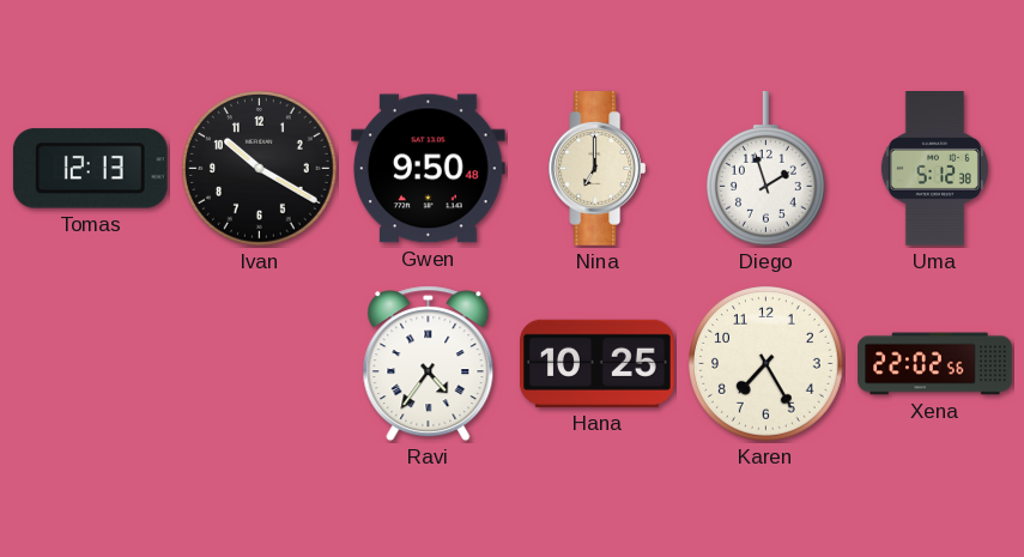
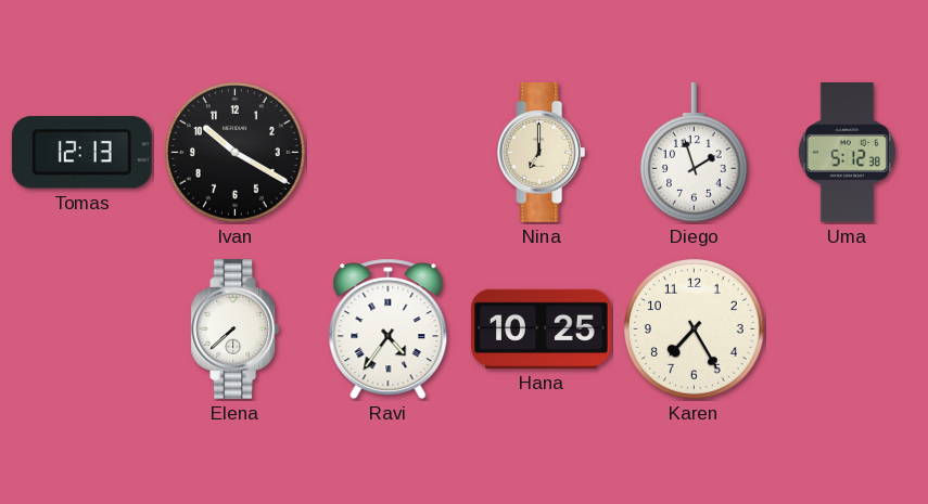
Gwen: 9:50 -> none (428, 169)
Elena: none -> 7:38 (236, 329)
Xena: 22:02 -> none (935, 364)
